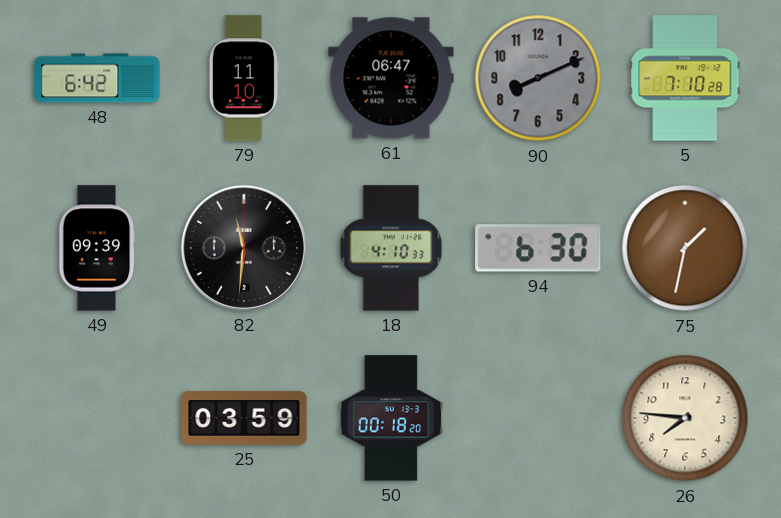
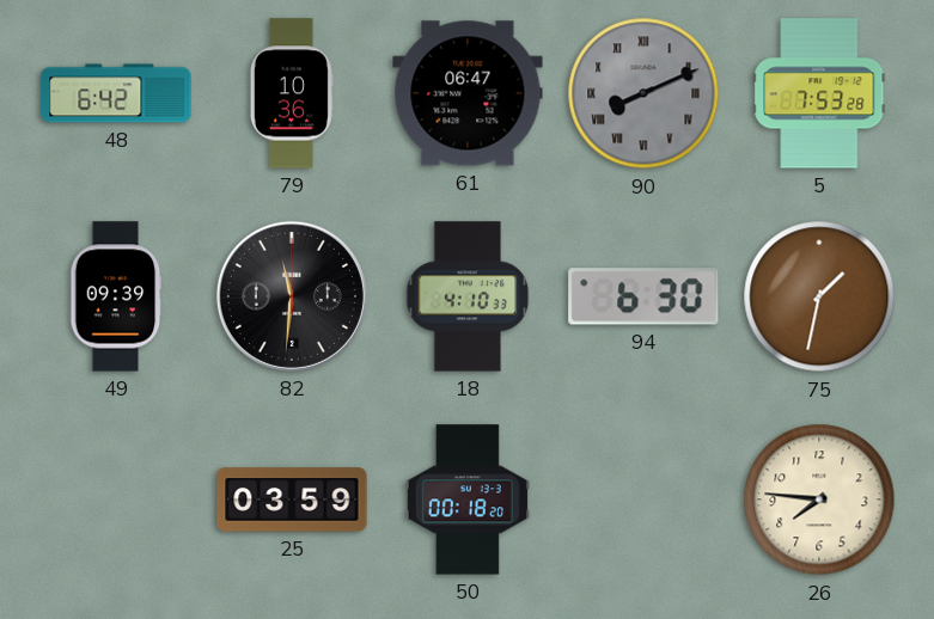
79: 11:10 -> 10:36 (292, 93)
90 numerals: Arabic -> Roman (643, 93)
5: 7:10 -> 7:53 (819, 93)
